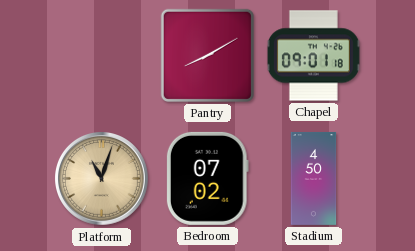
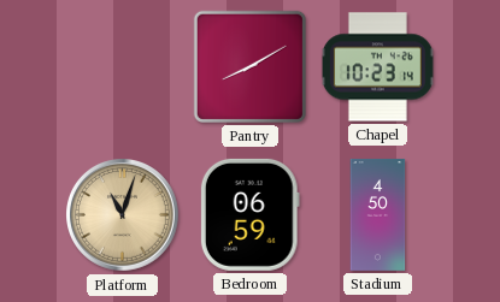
Chapel: 09:01 -> 10:23 (377, 67)
Bedroom: 07:02 -> 06:59 (249, 214)
